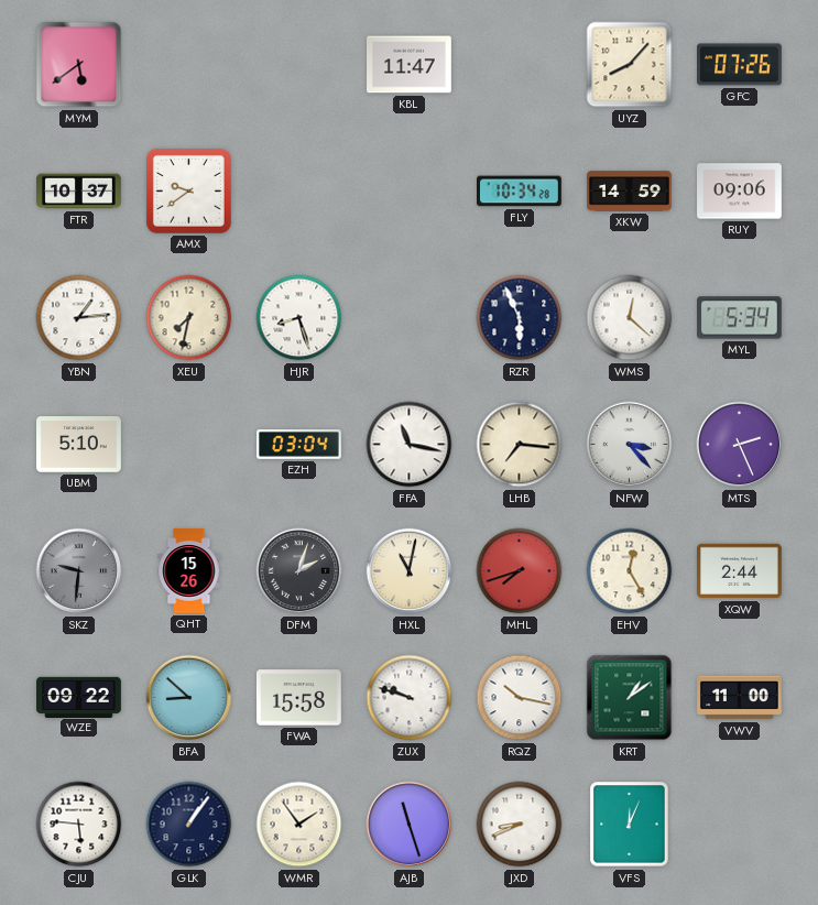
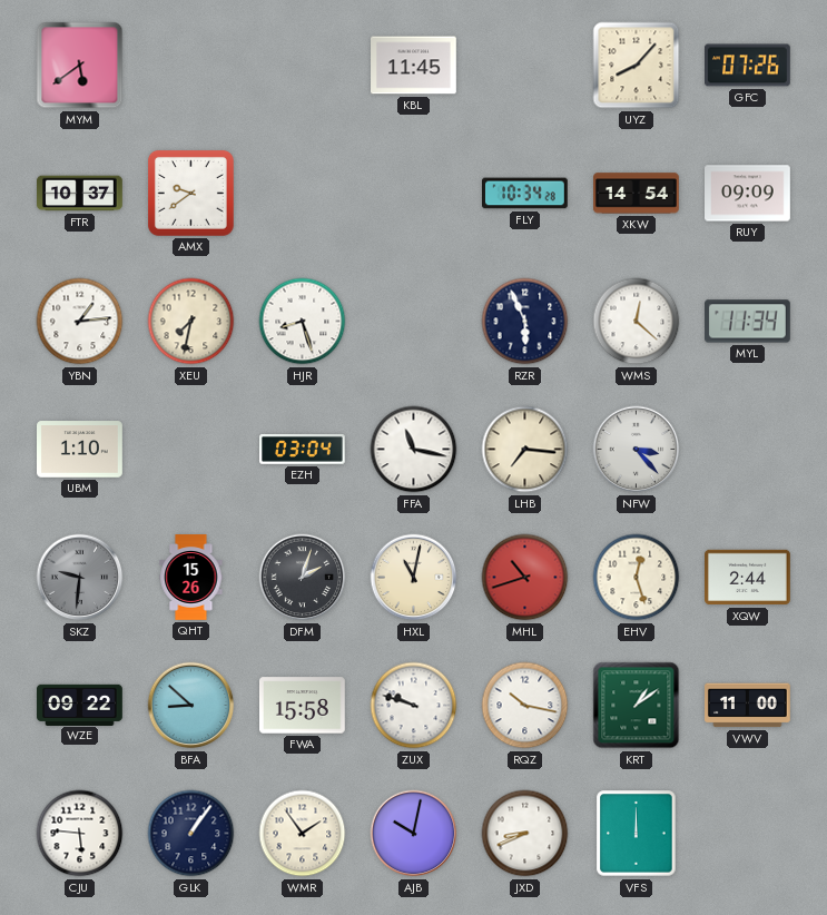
KBL: 11:47 -> 11:45 (414, 66)
XKW: 14:59 -> 14:54 (637, 194)
RUY: 09:06 -> 09:09 (748, 194)
MYL: 5:34 -> 11:34 (748, 322)
UBM: 5:10 -> 1:10 (80, 450)
MTS: 2:26 -> none (740, 445)
MHL: 7:42 -> 10:42 (525, 578)
EHV: 12:25 -> 12:27 (637, 578)
AJB: 11:27 -> 10:02 (414, 834)
VFS: 12:04 -> 12:00 (637, 834)
